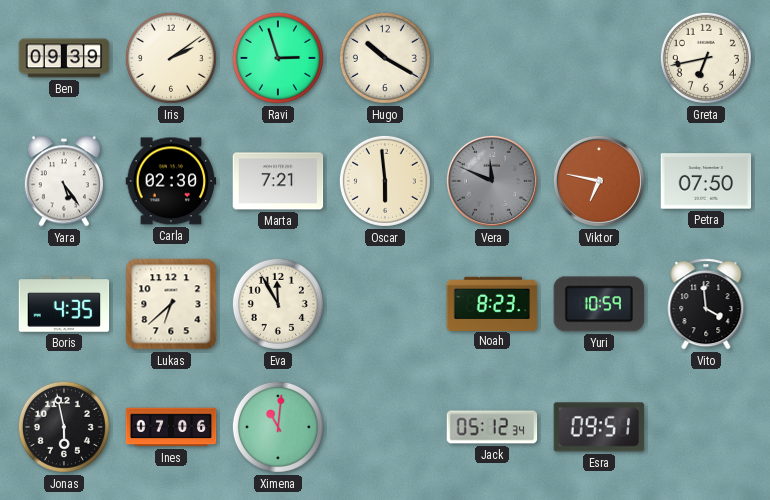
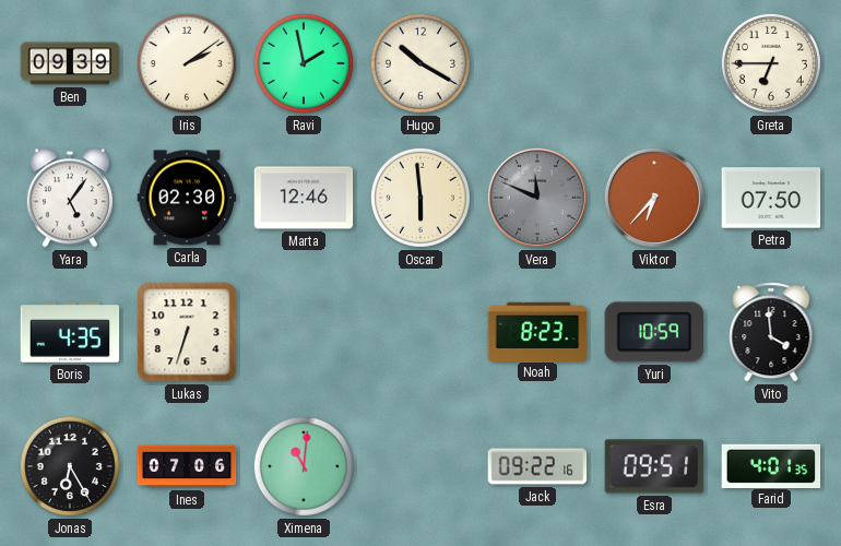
Ravi: 2:57 -> 1:58 (304, 63)
Greta: 6:43 -> 6:45 (771, 63)
Yara: 5:24 -> 5:06 (69, 198)
Marta: 7:21 -> 12:46 (304, 198)
Viktor: 6:47 -> 6:37 (654, 198)
Lukas: 6:38 -> 6:33 (187, 332)
Eva: 11:55 -> none (278, 304)
Jonas: 5:58 -> 6:25 (70, 466)
Jack: 05:12 -> 09:22 (537, 466)
Farid: none -> 4:01 (771, 465)
